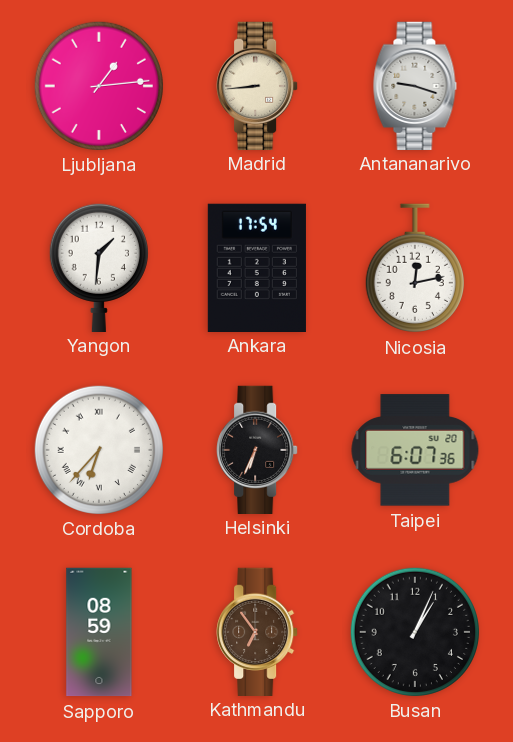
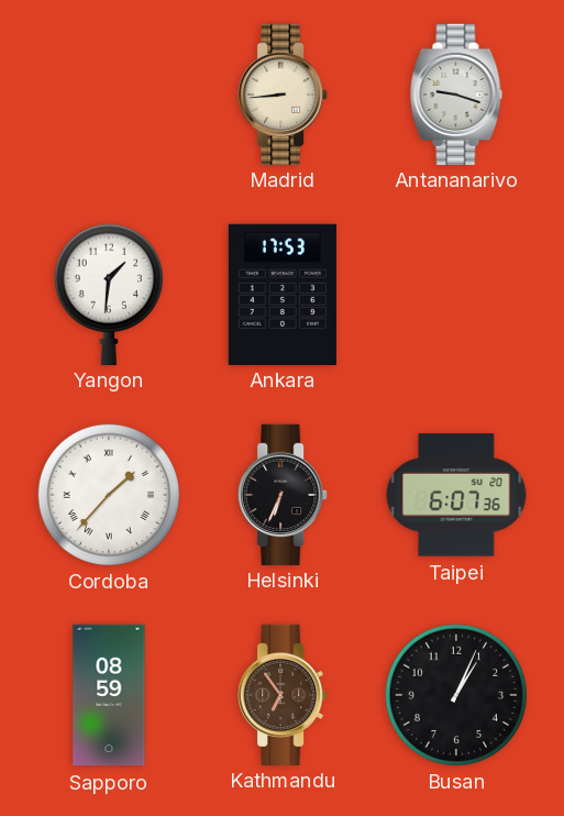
Ljubljana: 1:14 -> none (98, 85)
Ankara: 17:54 -> 17:53 (283, 294)
Nicosia: 12:13 -> none (415, 268)
Cordoba: 6:37 -> 1:37 (108, 494)
